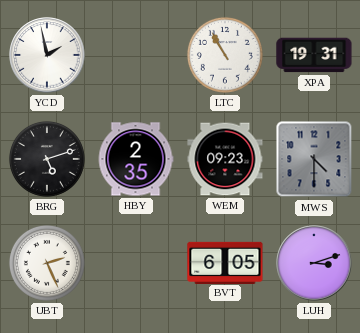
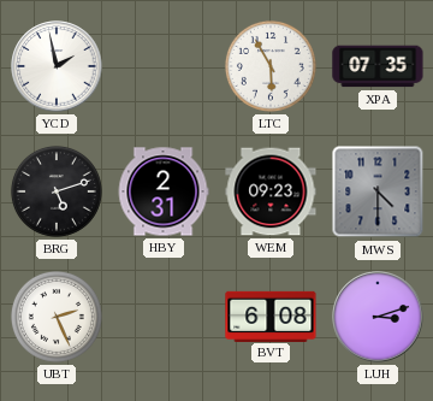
LTC: 10:55 -> 5:55 (271, 66)
XPA: 19:31 -> 07:35 (378, 66)
HBY: 2:35 -> 2:31 (164, 191)
BVT: 6:05 -> 6:08 (271, 316)
